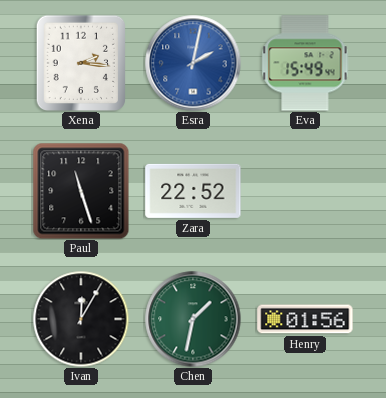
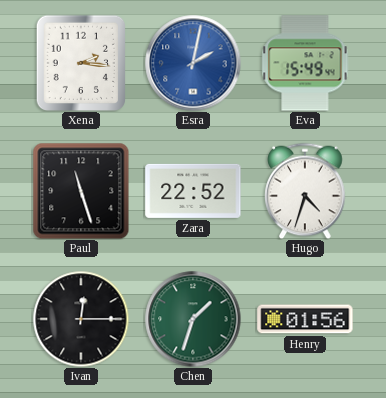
Hugo: none -> 4:33 (305, 191)
Ivan: 12:05 -> 12:15 (81, 319)
Chen: 1:32 -> 1:33 (193, 319)
